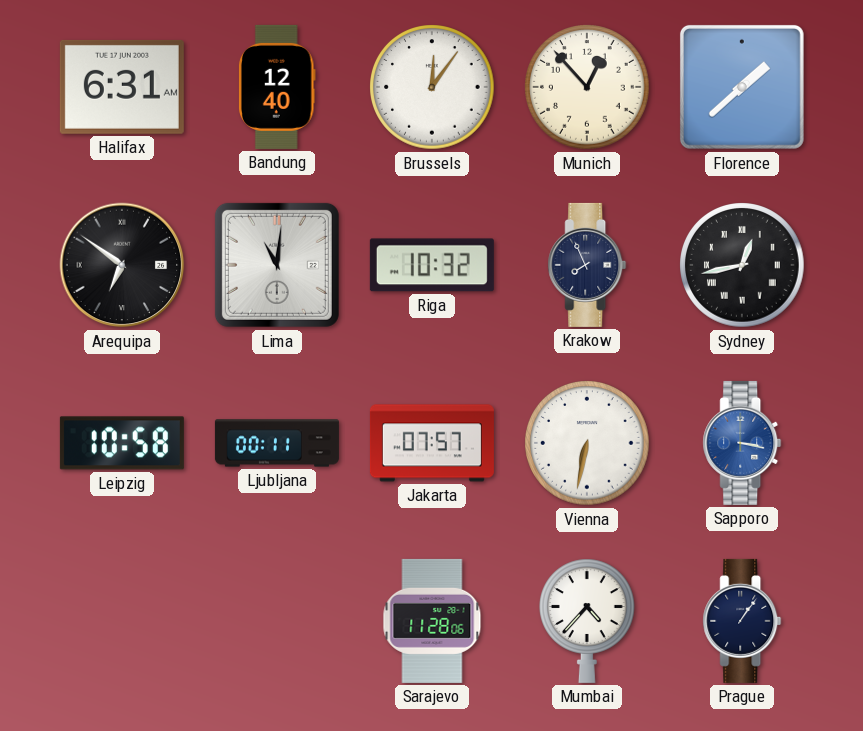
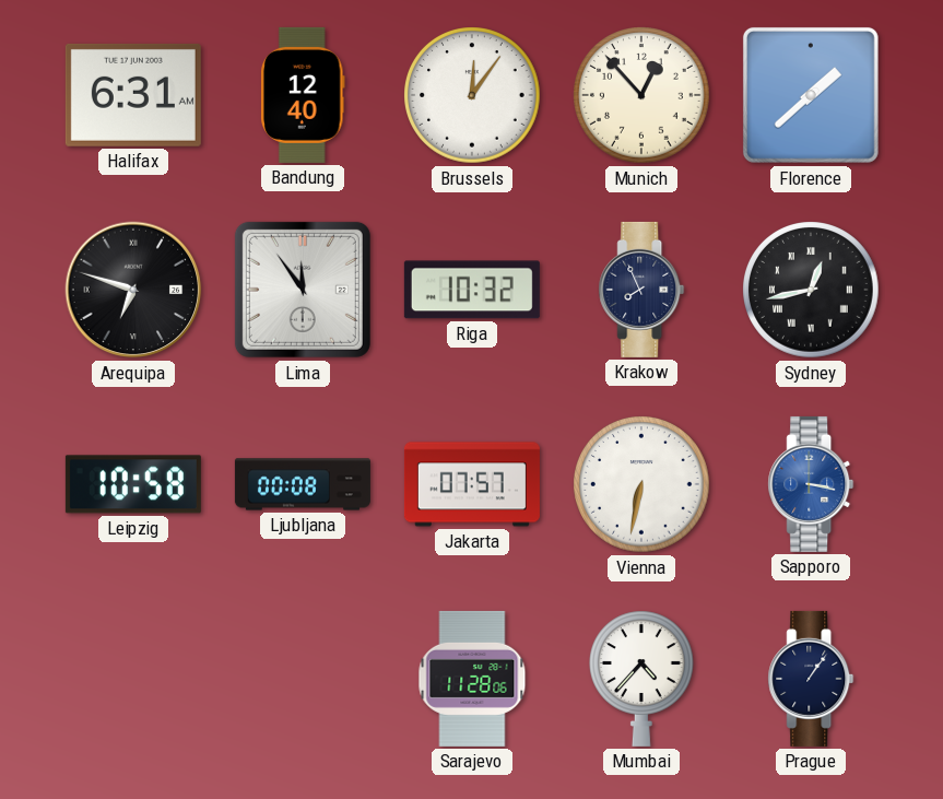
Arequipa: 6:51 -> 6:48 (133, 290)
Lima: 11:01 -> 11:54 (303, 290)
Ljubljana: 00:11 -> 00:08 (303, 484)
